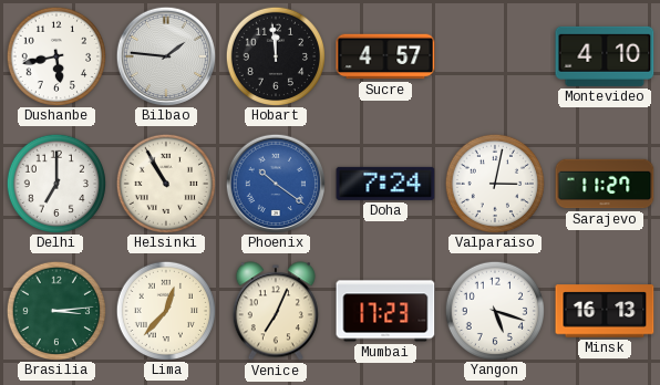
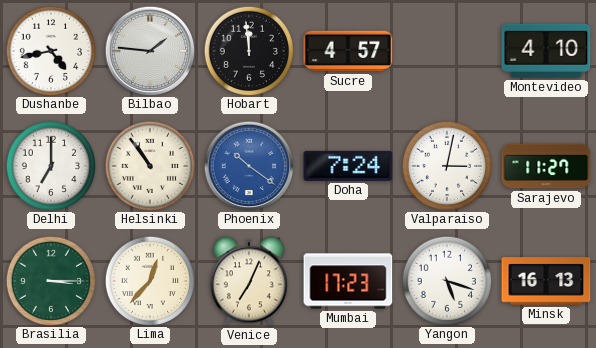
Dushanbe: 5:43 -> 4:43 (50, 50)
Helsinki: 10:55 -> 10:54 (149, 165)
Brasilia: 3:14 -> 3:15 (50, 280)
